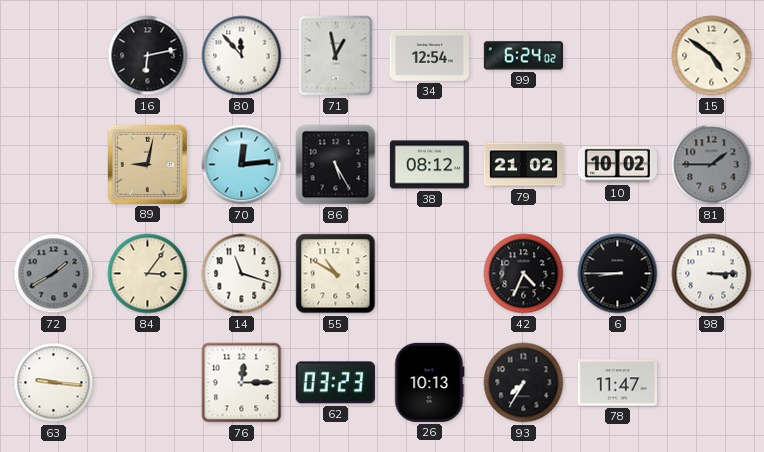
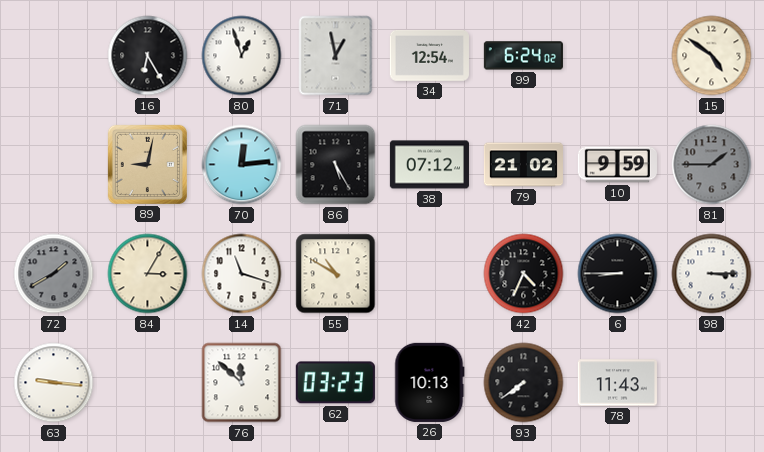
16: 6:13 -> 6:25 (148, 56)
80: 11:53 -> 12:57 (242, 56)
38: 08:12 -> 07:12 (429, 165)
10: 10:02 -> 9:59 (617, 165)
84: 3:06 -> 3:05 (148, 274)
76: 12:15 -> 11:52 (242, 383)
93: 7:35 -> 7:39 (524, 383)
78: 11:47 -> 11:43 (617, 383)
